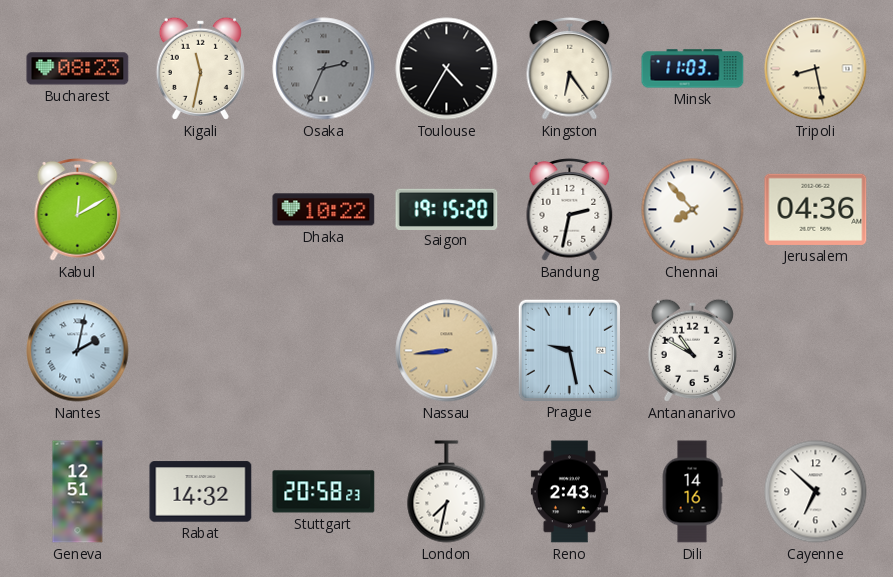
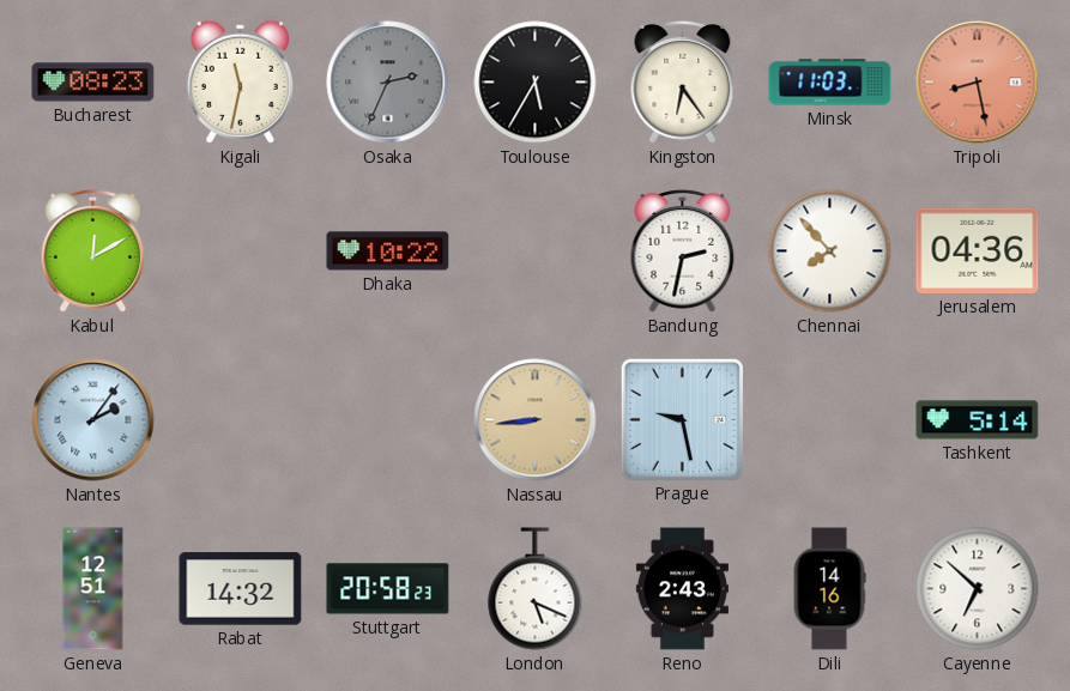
Toulouse: 4:35 -> 5:35 (536, 83)
Tripoli dial: cream -> salmon (978, 83)
Saigon: 19:15 -> none (447, 209)
Nantes: 2:02 -> 2:06 (93, 420)
Antananarivo: 10:50 -> none (692, 350)
Tashkent: none -> 5:14 (978, 420)
London: 7:32 -> 5:19 (536, 589)
